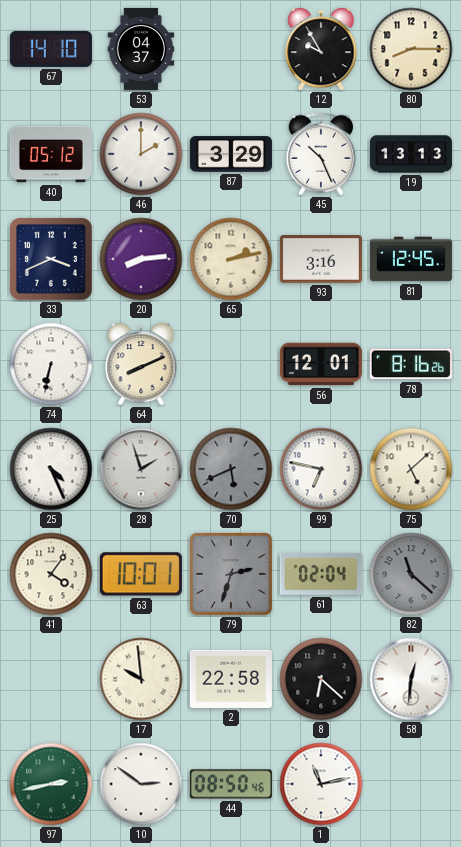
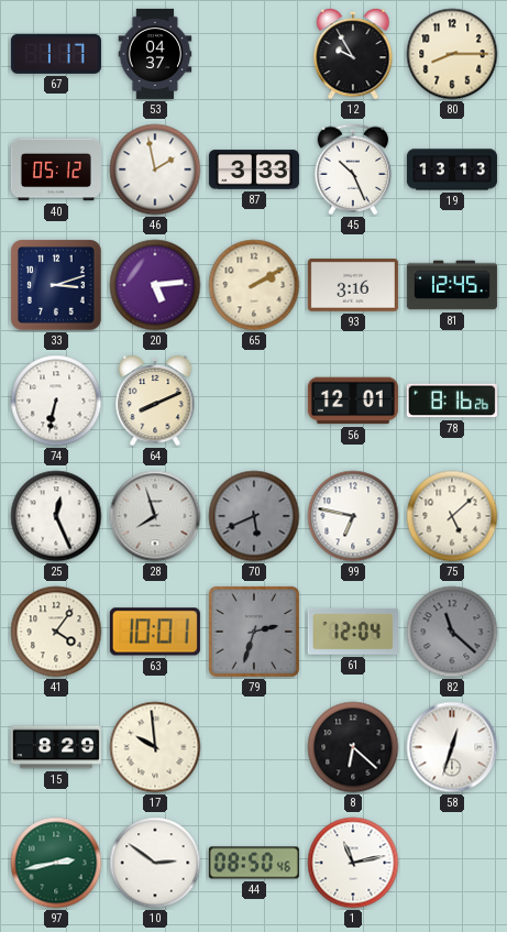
67: 14:10 -> 1:17 (56, 54)
46: 2:00 -> 1:58 (155, 169)
87: 3:29 -> 3:33 (254, 169)
33: 3:41 -> 3:12 (57, 286)
20: 8:14 -> 5:14 (155, 285)
65: 2:13 -> 2:10 (254, 285)
25: 4:26 -> 12:26 (56, 516)
28: 1:57 -> 7:57 (155, 516)
61: 02:04 -> 12:04 (353, 632)
15: none -> 8:29 (56, 747)
2: 22:58 -> none (231, 679)
58: 12:31 -> 12:33 (452, 747)
